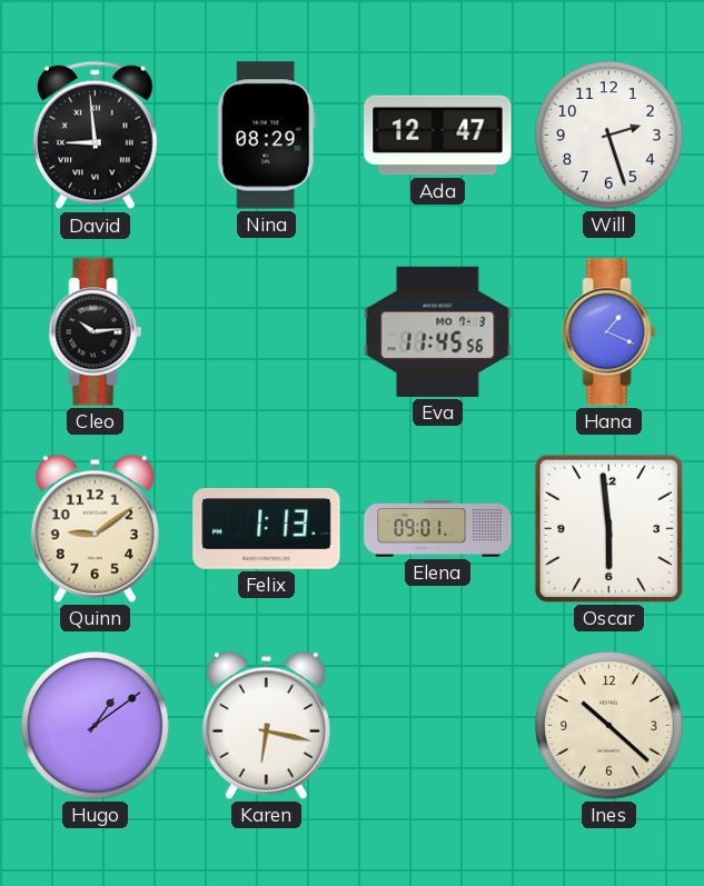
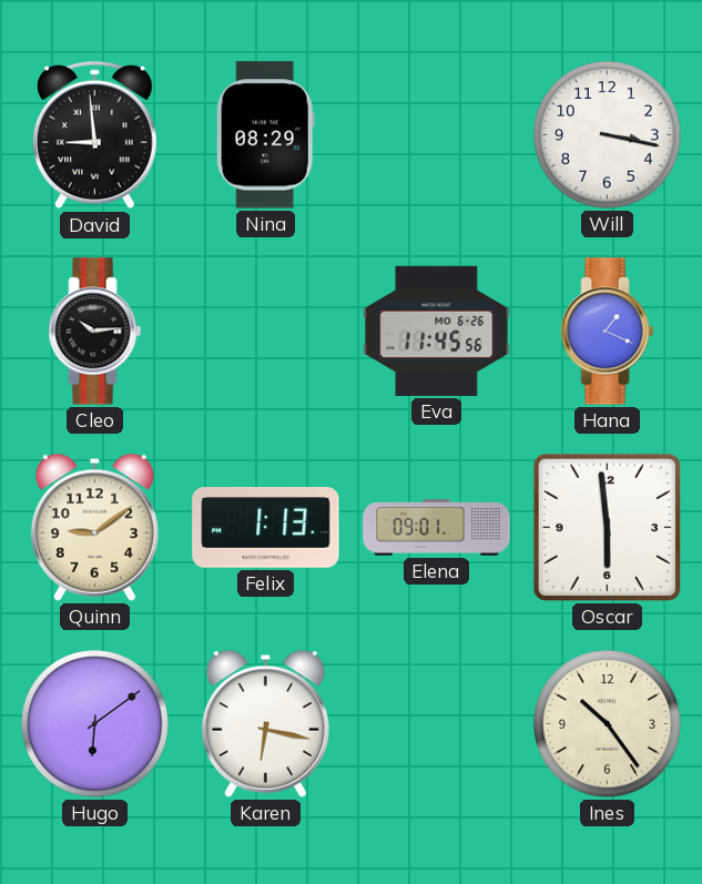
Ada: 12:47 -> none (438, 136)
Will: 2:27 -> 3:17 (608, 135)
Eva date: MO 7-3 -> MO 6-26 (437, 331)
Hugo: 1:09 -> 6:09 (95, 724)
Ines: 10:22 -> 10:24 (608, 724)
